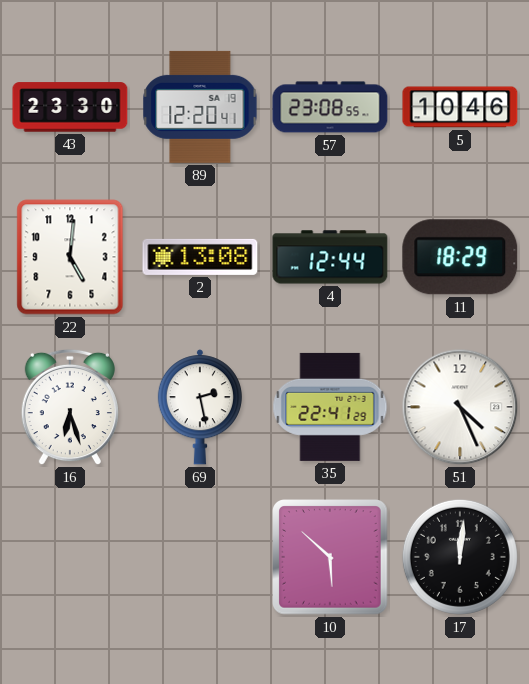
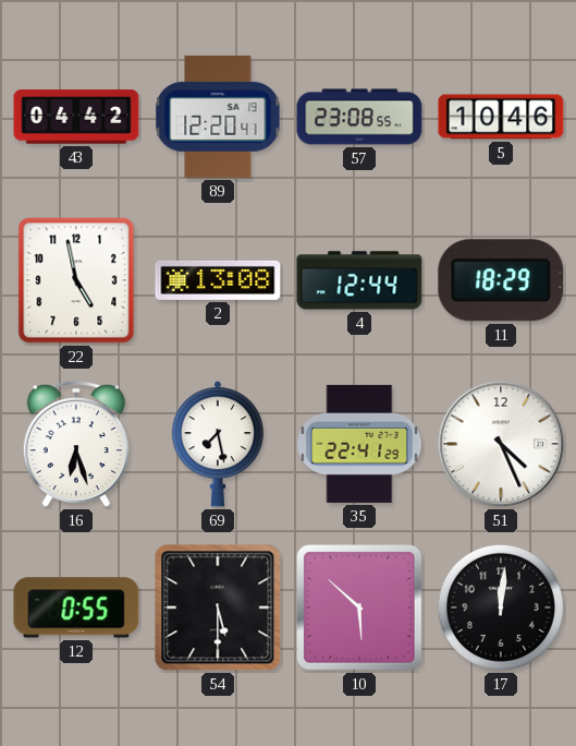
43: 23:30 -> 04:42 (76, 117)
22: 5:01 -> 4:58 (76, 280)
69: 2:28 -> 7:28 (218, 444)
12: none -> 0:55 (76, 607)
54: none -> 5:30 (218, 607)
